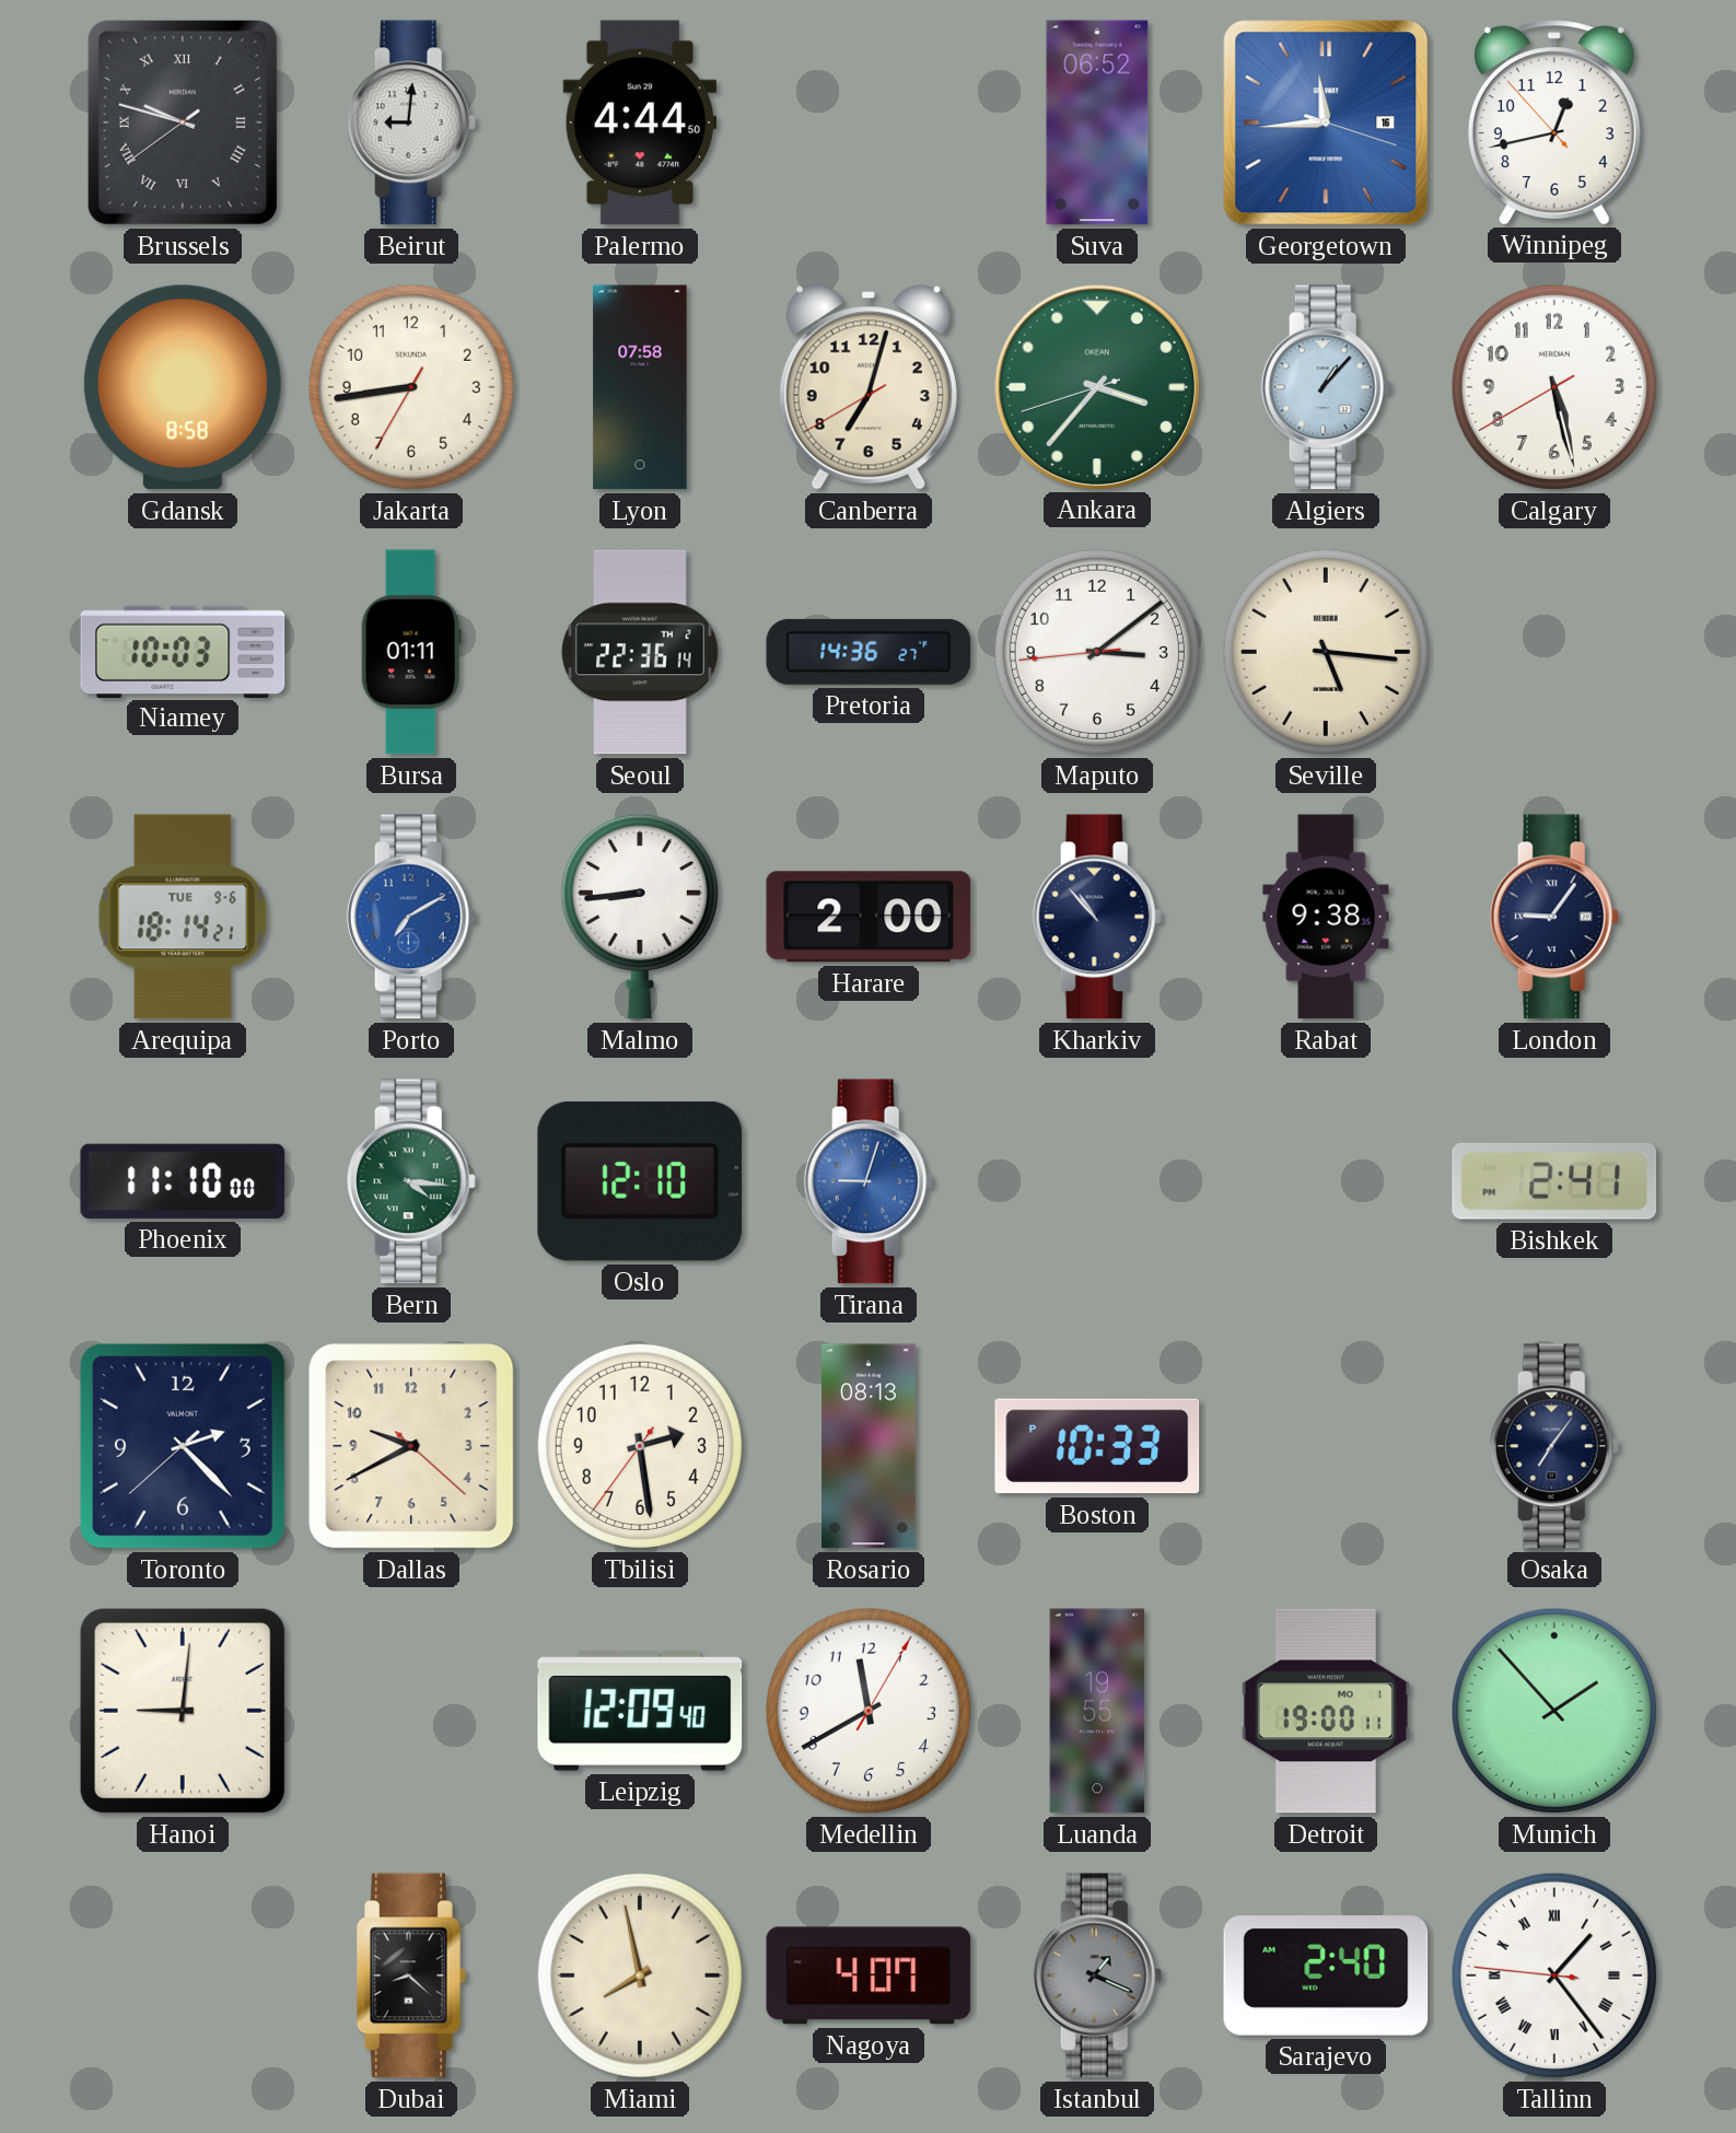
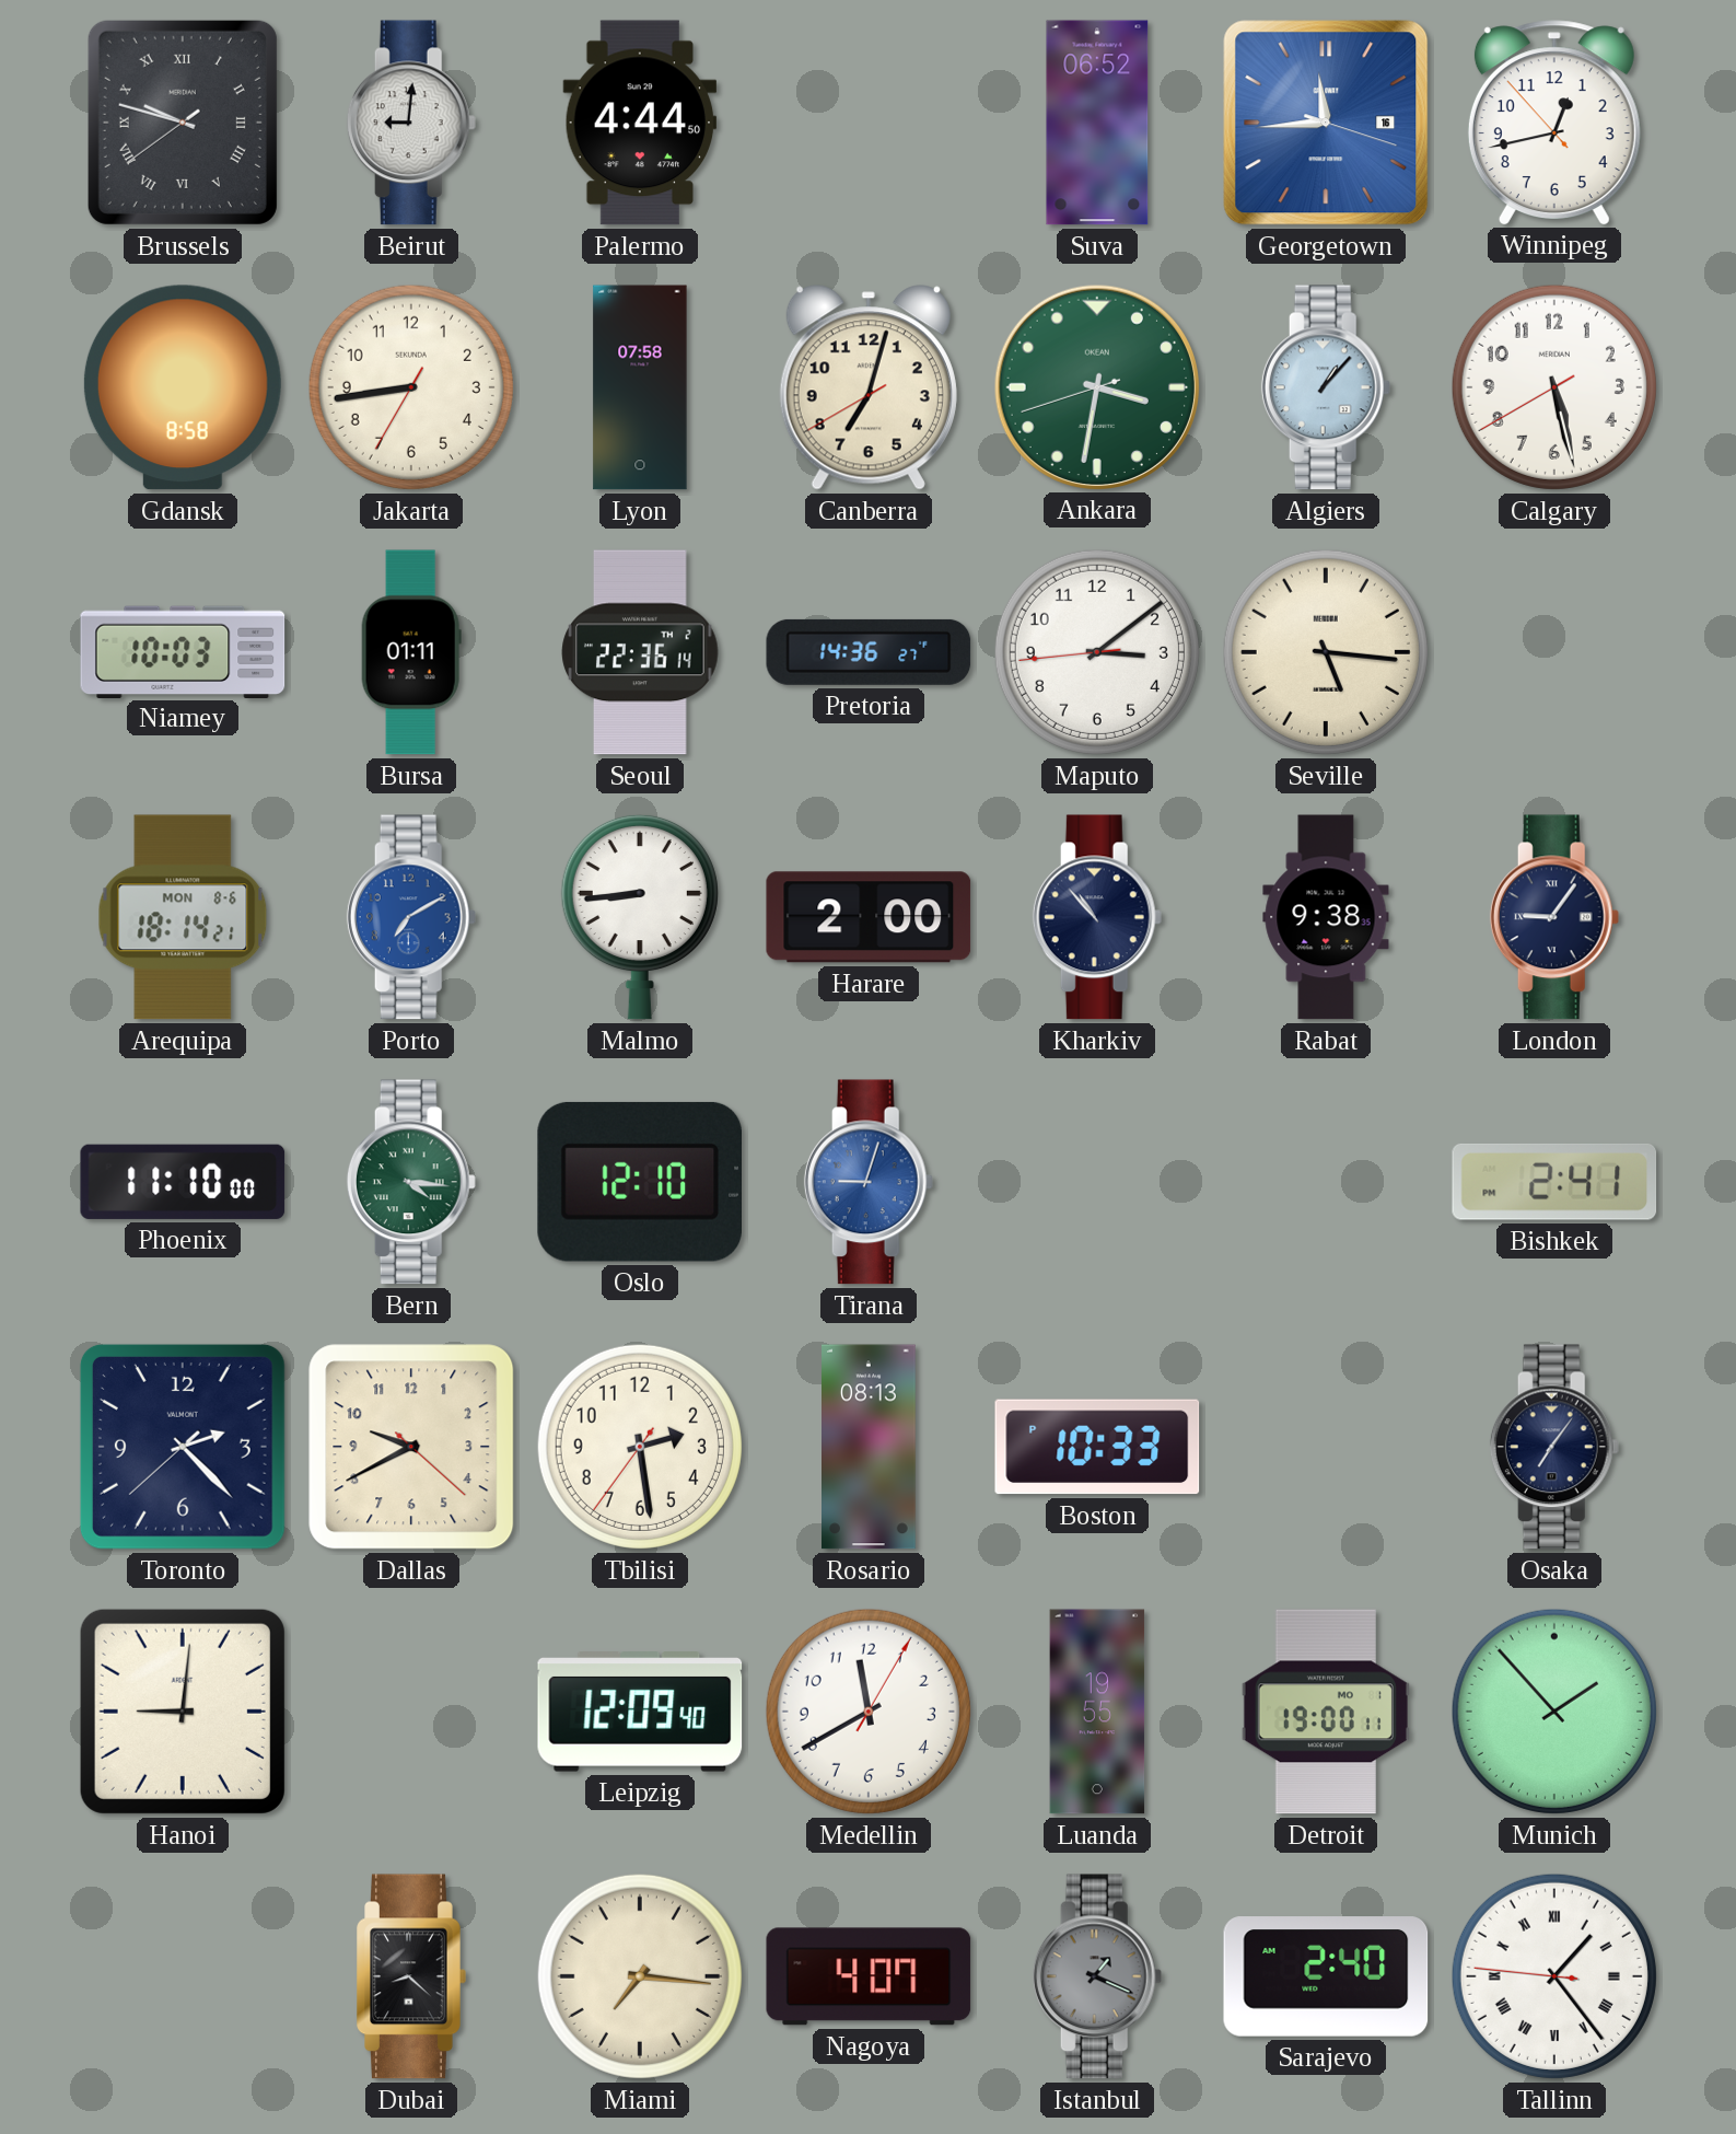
Ankara: 3:36 -> 3:31 (1096, 386)
Arequipa date: TUE 9-6 -> MON 8-6 (183, 917)
Miami: 7:58 -> 7:16 (640, 1976)
